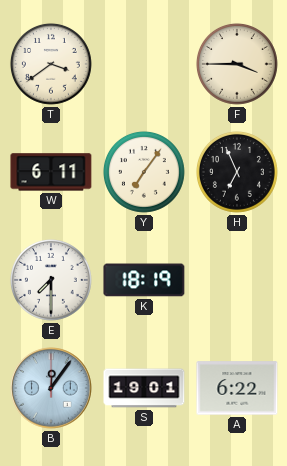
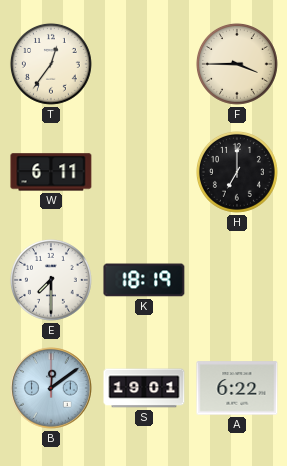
T: 3:39 -> 12:36 (51, 64)
Y: 7:06 -> none (144, 172)
H: 6:56 -> 7:00 (237, 172)
B: 12:06 -> 12:09 (51, 388)
